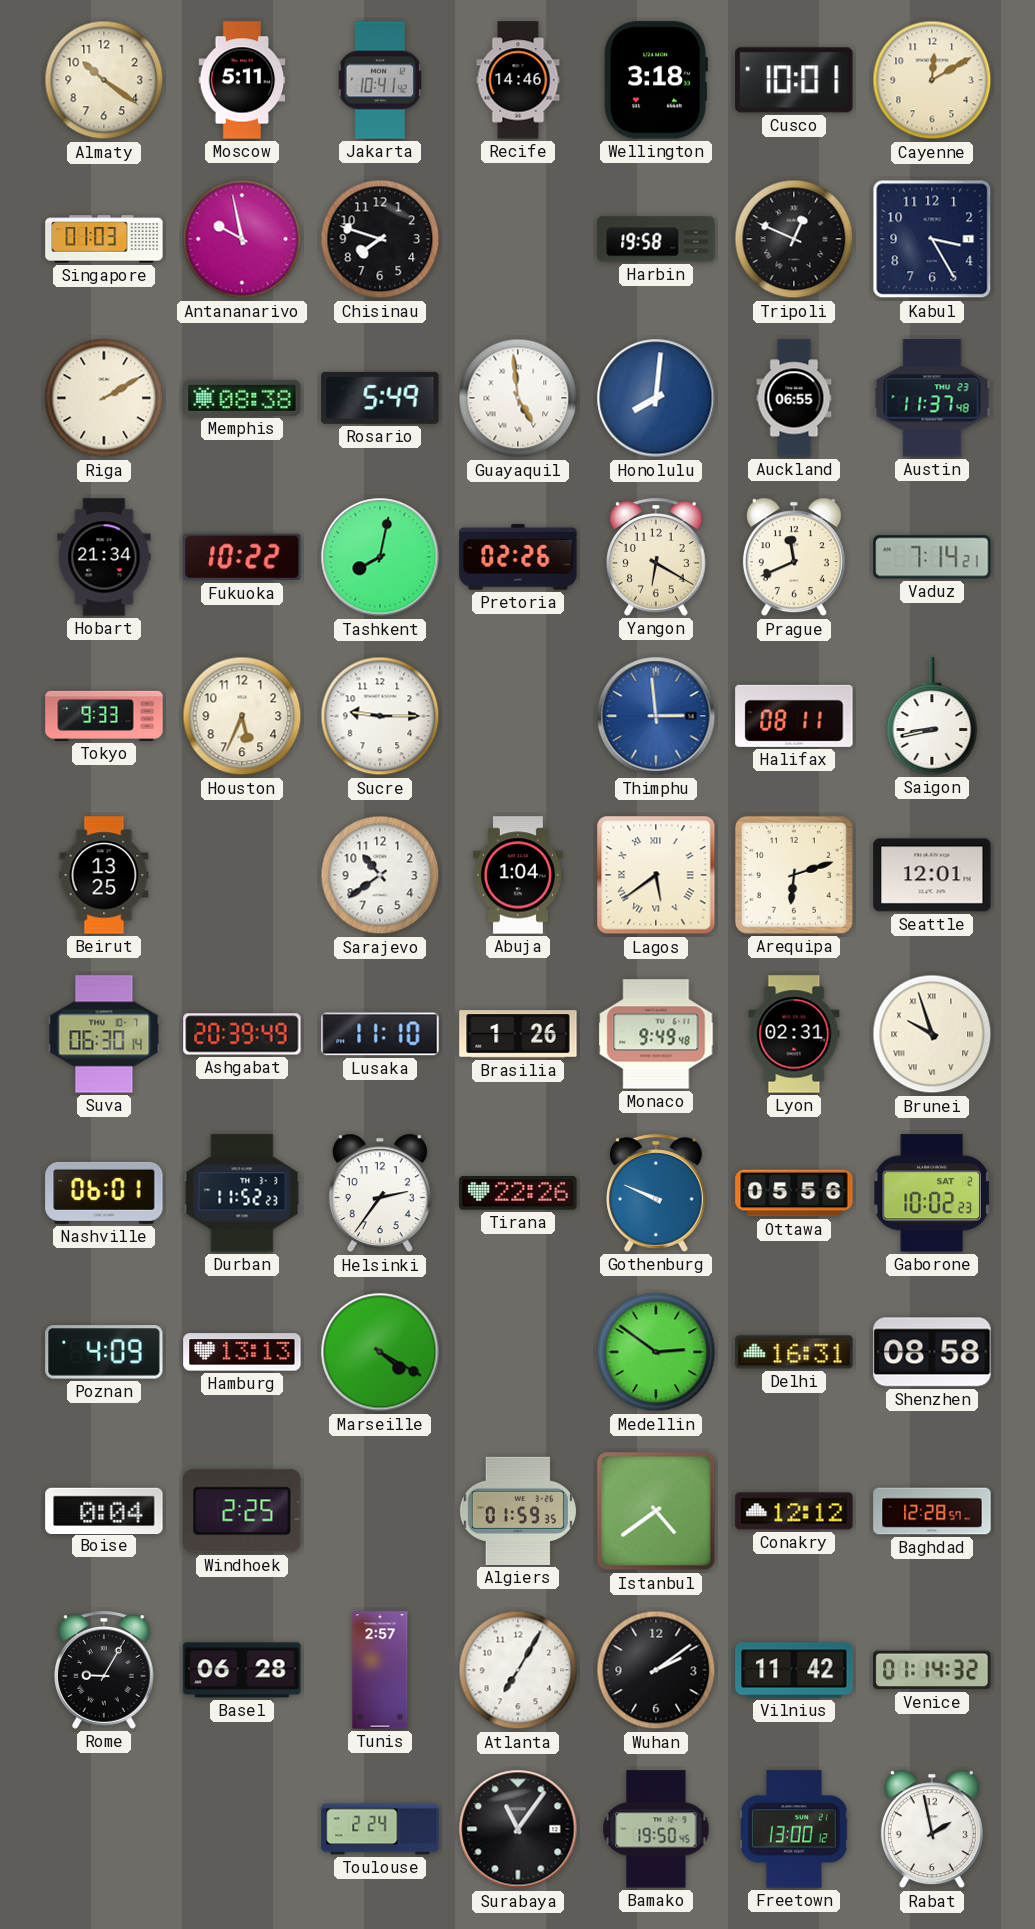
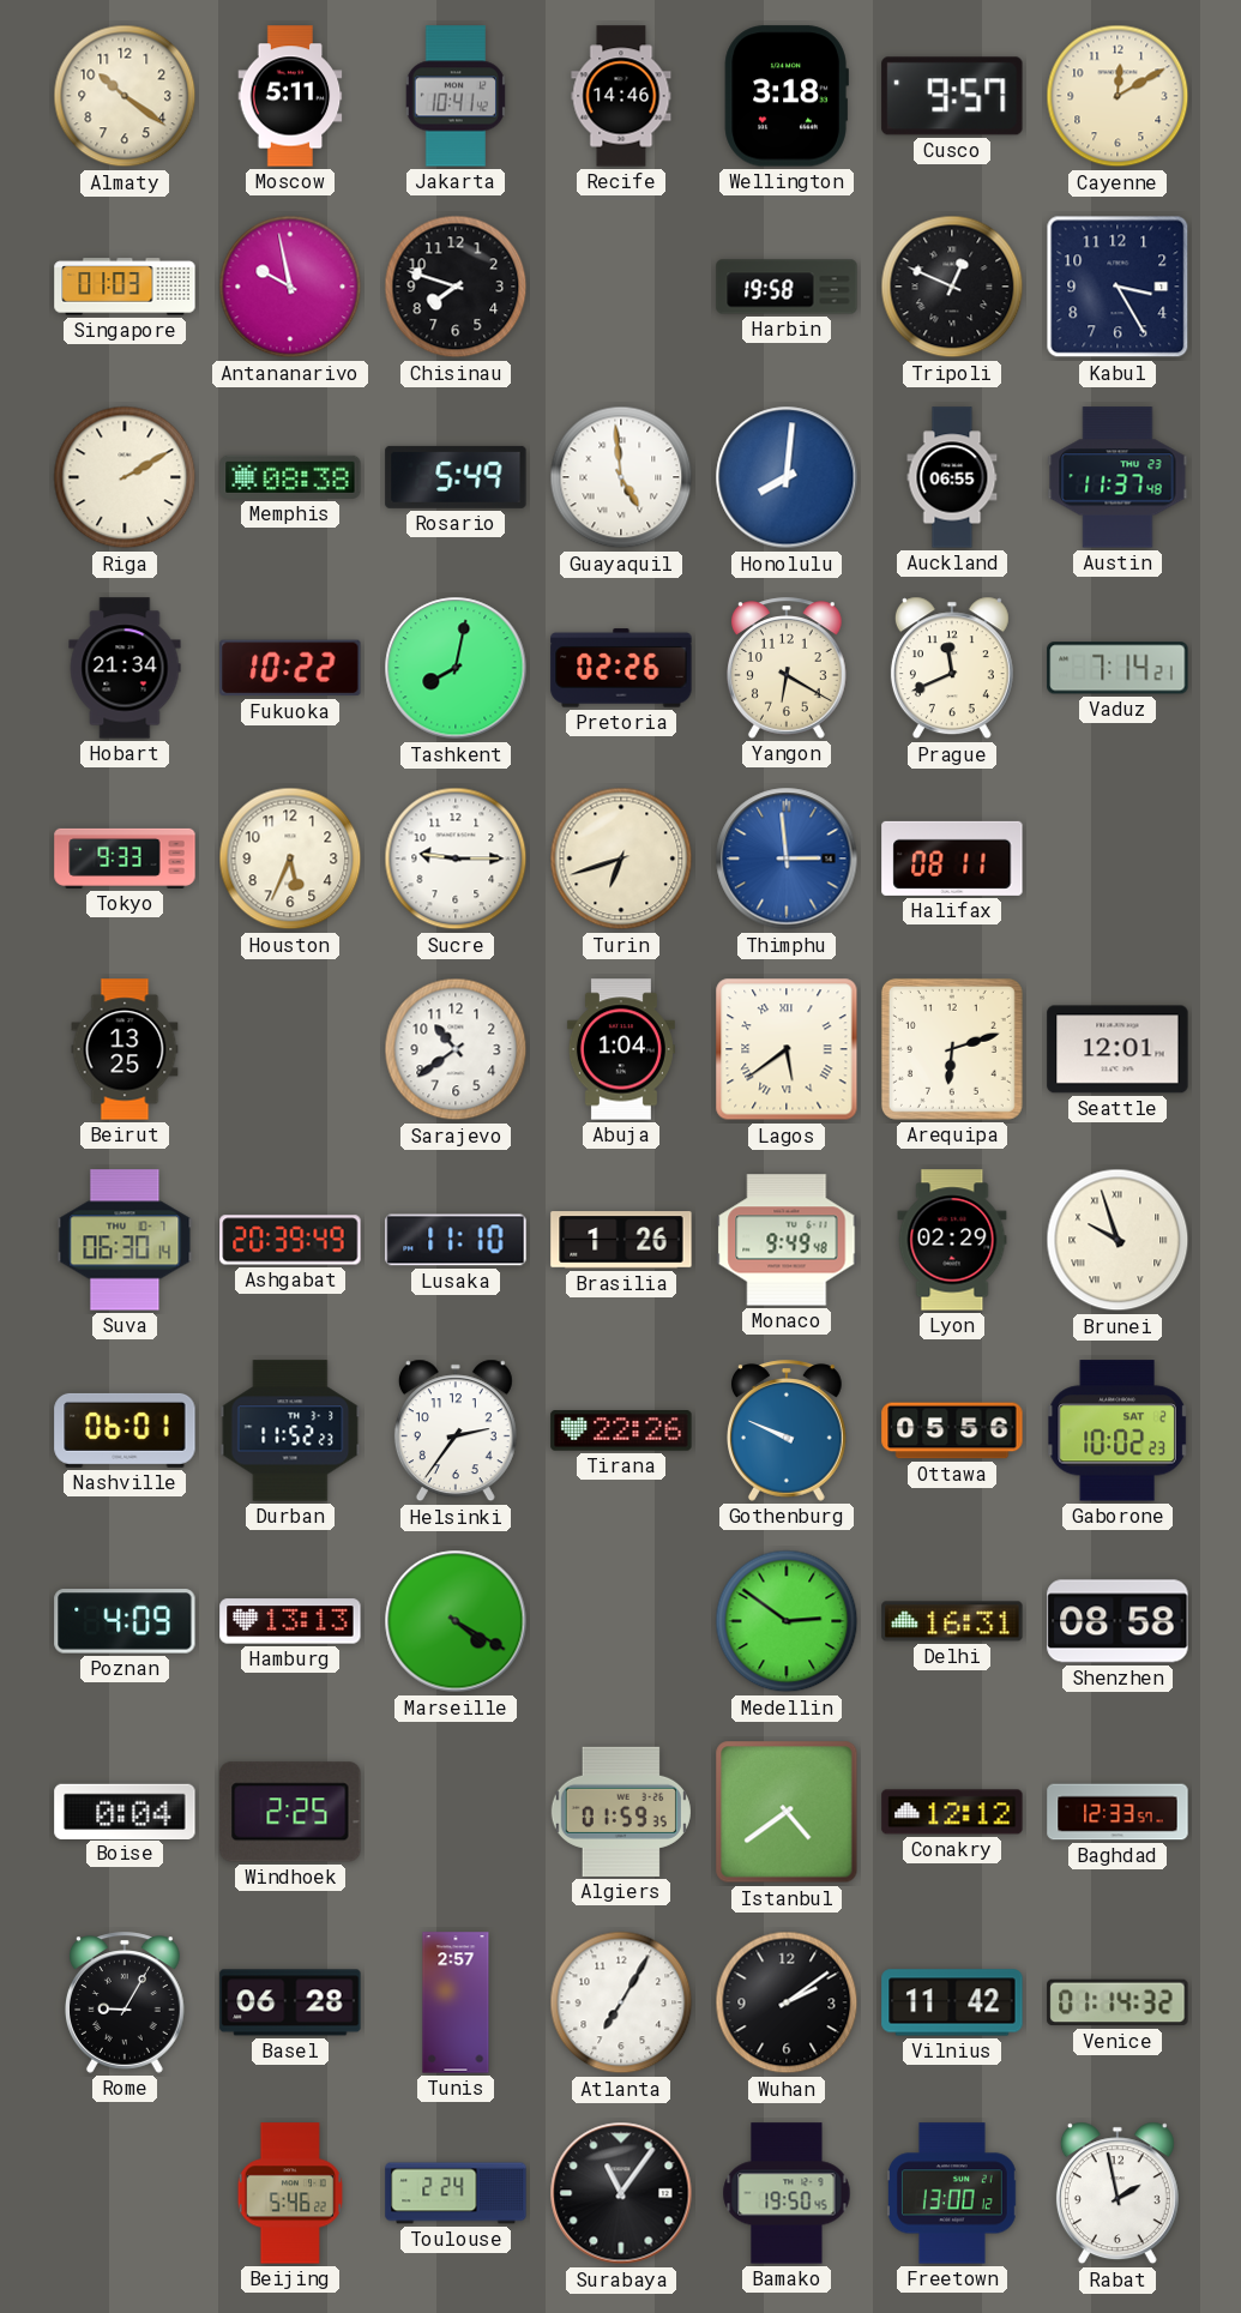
Cusco: 10:01 -> 9:57 (952, 96)
Turin: none -> 6:42 (621, 859)
Saigon: 8:43 -> none (932, 716)
Lyon: 02:31 -> 02:29 (952, 1240)
Baghdad: 12:28 -> 12:33 (1117, 1812)
Beijing: none -> 5:46 (290, 2193)
